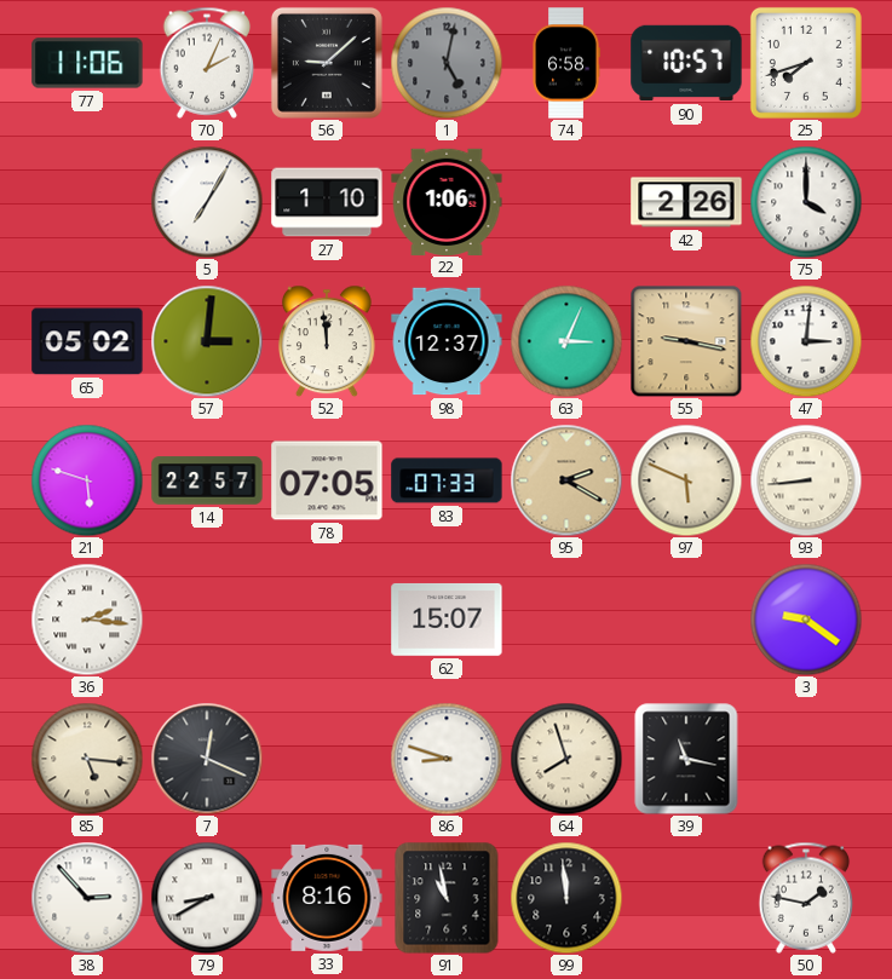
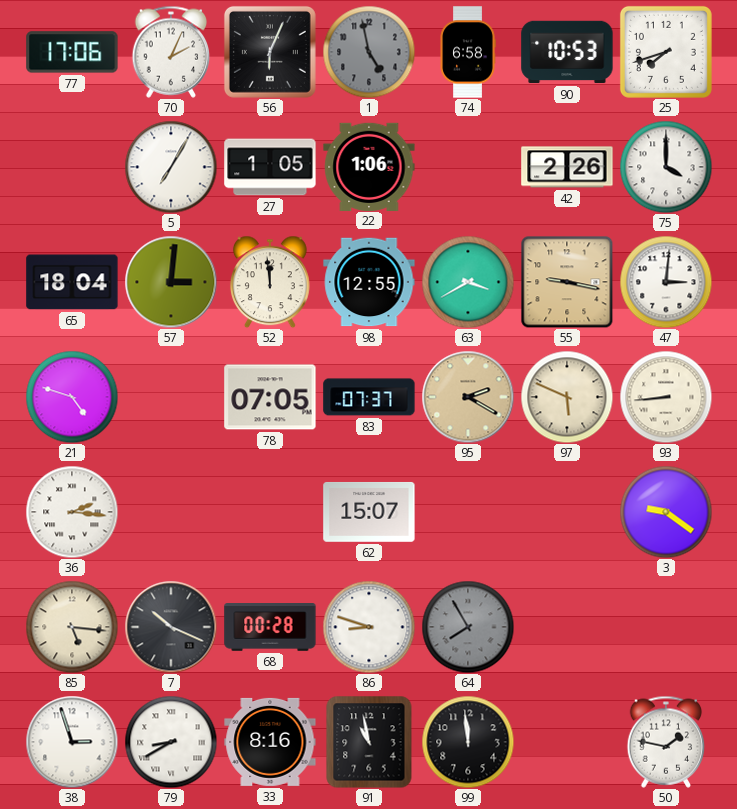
77: 11:06 -> 17:06 (72, 52)
56: 9:08 -> 6:04 (270, 52)
1: 5:02 -> 4:58 (369, 52)
90: 10:57 -> 10:53 (567, 52)
27: 1:10 -> 1:05 (270, 167)
65: 05:02 -> 18:04 (72, 282)
98: 12:37 -> 12:55 (369, 282)
63: 3:04 -> 3:40 (468, 282)
21: 5:48 -> 4:48 (72, 397)
14: 22:57 -> none (207, 480)
83: 07:33 -> 07:37 (369, 397)
7: 12:19 -> 10:19 (171, 627)
68: none -> 00:28 (270, 628)
64: 7:57 -> 7:55 (468, 627)
64 dial: cream -> grey (468, 627)
39: 11:17 -> none (686, 759)
38: 2:53 -> 2:57 (72, 742)
